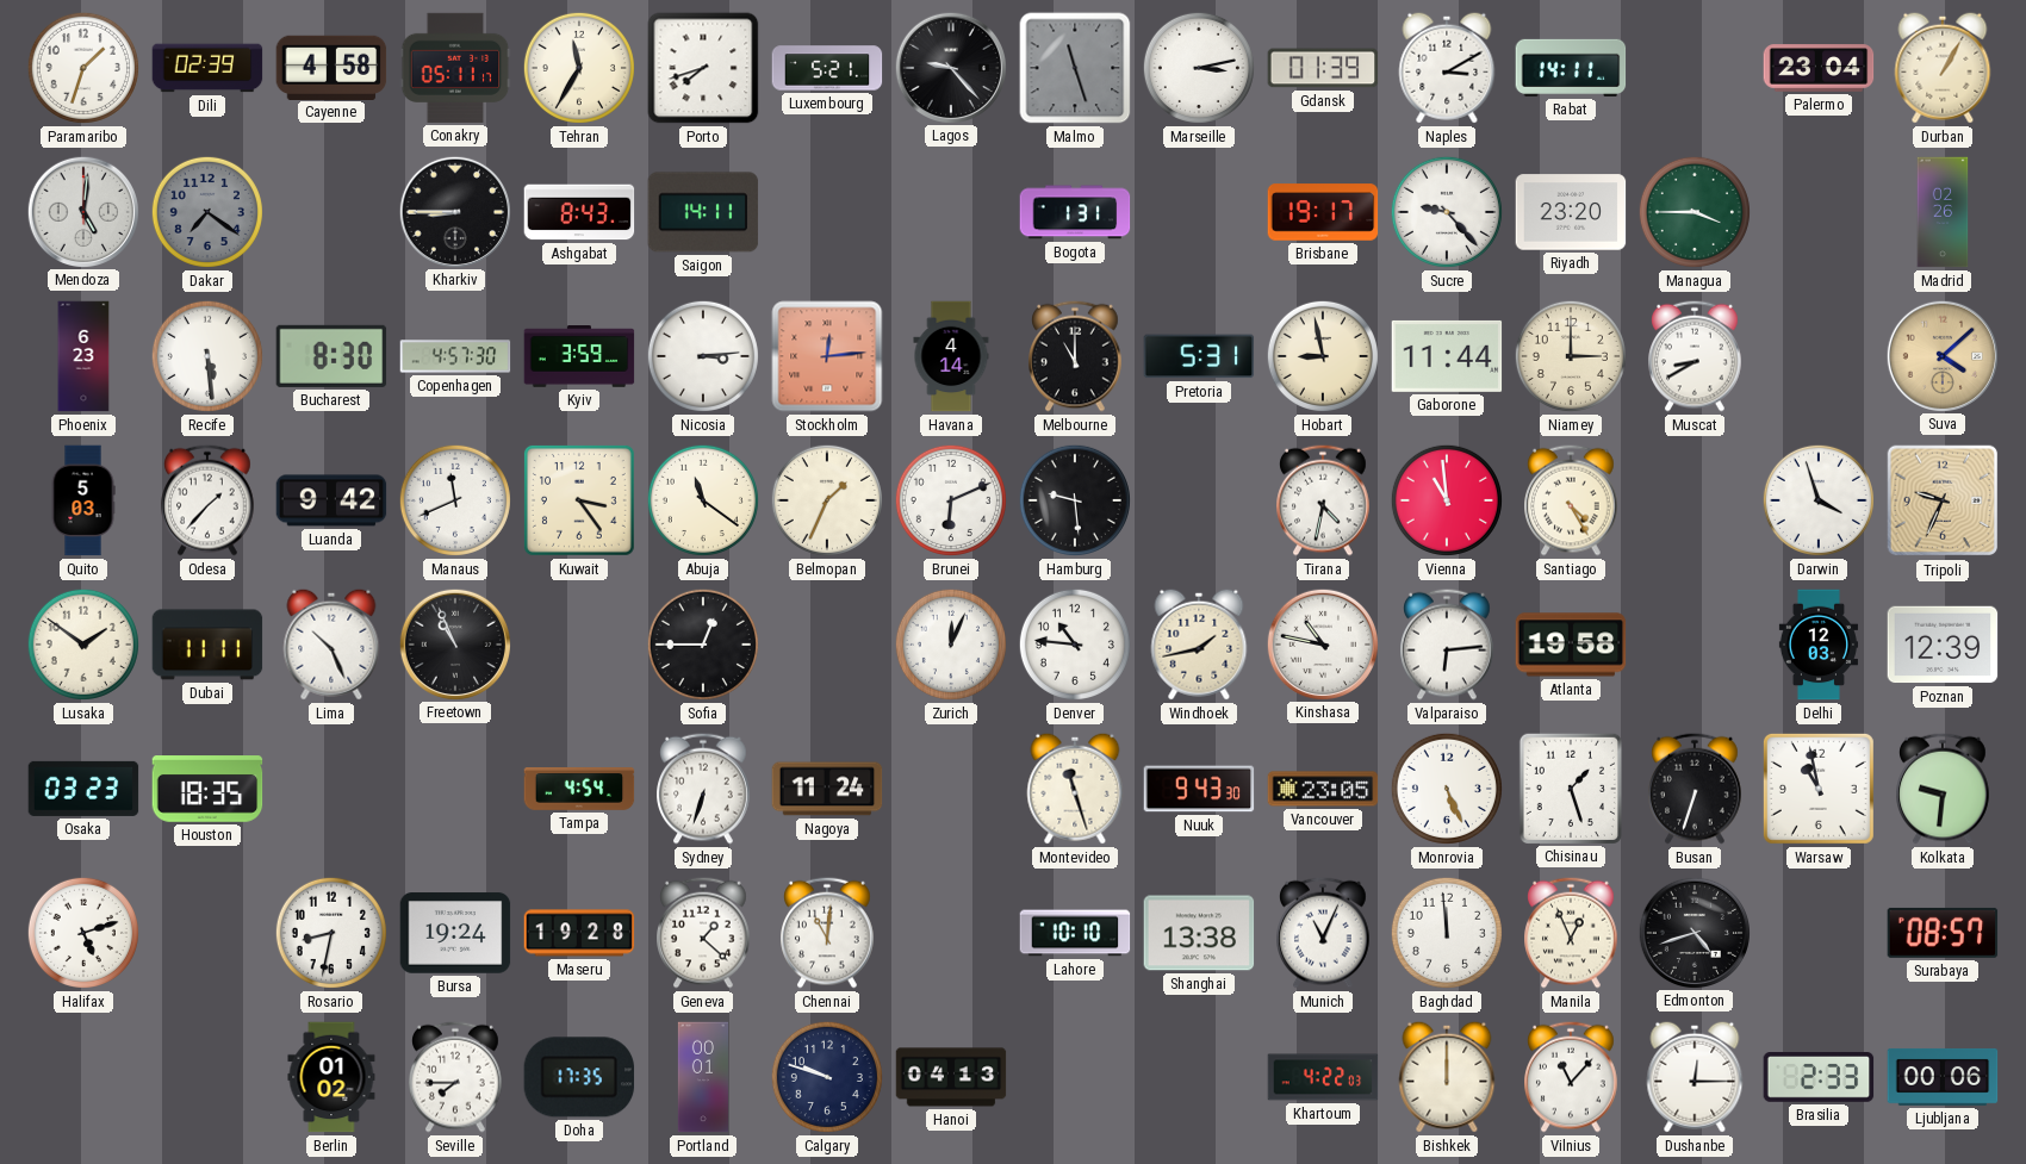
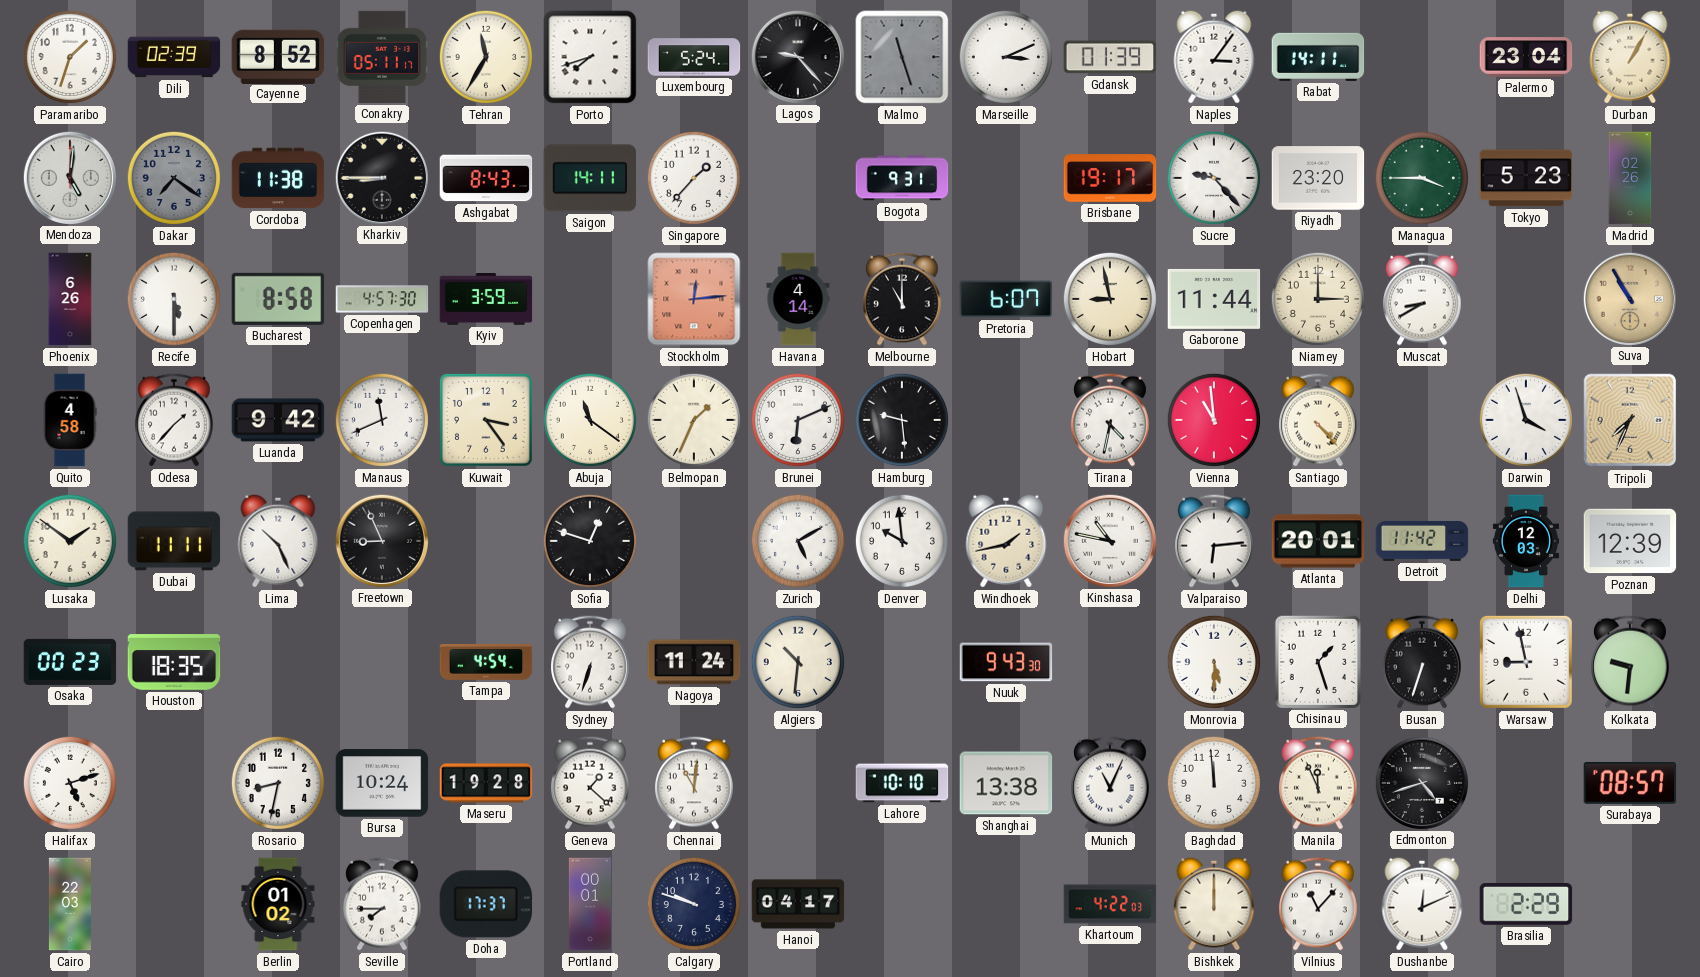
Cayenne: 4:58 -> 8:52 (278, 56)
Luxembourg: 5:21 -> 5:24 (694, 57)
Marseille: 3:13 -> 3:11 (1006, 57)
Naples: 3:10 -> 3:06 (1214, 57)
Cordoba: none -> 11:38 (278, 178)
Singapore: none -> 1:37 (694, 178)
Bogota: 1:31 -> 9:31 (902, 178)
Tokyo: none -> 5:23 (1526, 178)
Phoenix: 6:23 -> 6:26 (70, 299)
Recife: 5:29 -> 5:30 (174, 299)
Bucharest: 8:30 -> 8:58 (278, 299)
Nicosia: 3:14 -> none (703, 356)
Pretoria: 5:31 -> 6:07 (1006, 299)
Suva: 4:08 -> 10:55 (1629, 298)
Quito: 5:03 -> 4:58 (70, 420)
Santiago: 4:25 -> 4:23 (1319, 420)
Tripoli: 9:34 -> 7:34 (1630, 420)
Freetown: 10:56 -> 8:56 (381, 540)
Sofia: 12:45 -> 12:48 (590, 541)
Zurich: 12:04 -> 5:10 (798, 541)
Denver: 10:46 -> 9:59 (902, 541)
Atlanta: 19:58 -> 20:01 (1318, 541)
Detroit: none -> 11:42 (1422, 541)
Osaka: 03:23 -> 00:23 (70, 662)
Algiers: none -> 10:31 (798, 662)
Montevideo: 11:27 -> none (1075, 789)
Vancouver: 23:05 -> none (1323, 789)
Monrovia: 5:26 -> 5:30 (1214, 662)
Warsaw: 10:58 -> 8:58 (1526, 662)
Bursa: 19:24 -> 10:24 (382, 783)
Manila: 12:56 -> 11:56 (1319, 783)
Cairo: none -> 22:03 (70, 904)
Doha: 17:35 -> 17:37 (486, 904)
Hanoi: 04:13 -> 04:17 (798, 904)
Dushanbe: 12:15 -> 12:11 (1422, 904)
Brasilia: 2:33 -> 2:29 (1526, 905)
Ljubljana: 00:06 -> none (1943, 1077)
